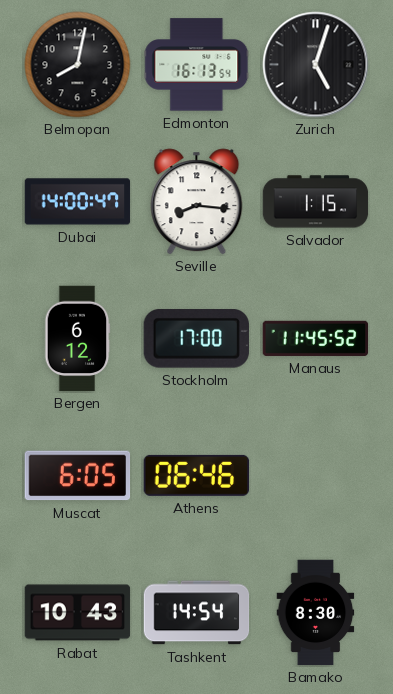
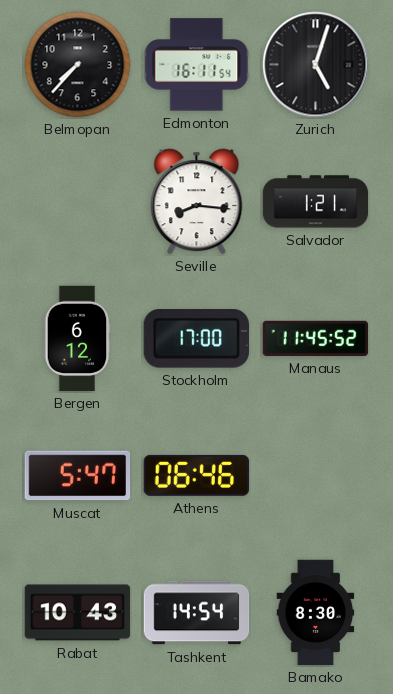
Belmopan: 8:02 -> 7:37 (78, 65)
Edmonton: 16:13 -> 16:11 (197, 65)
Dubai: 14:00 -> none (78, 202)
Salvador: 1:15 -> 1:21 (316, 202)
Muscat: 6:05 -> 5:47 (78, 476)
